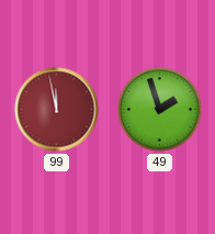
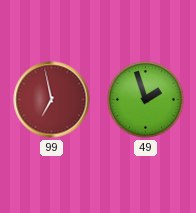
99: 11:58 -> 6:58 (52, 100)
